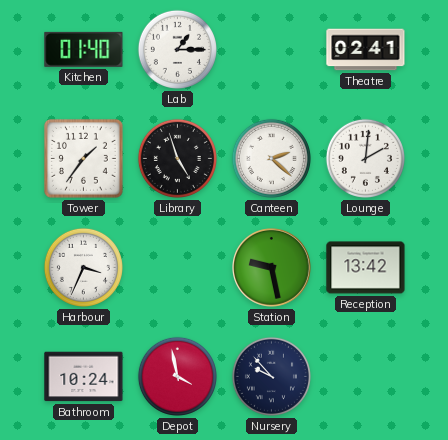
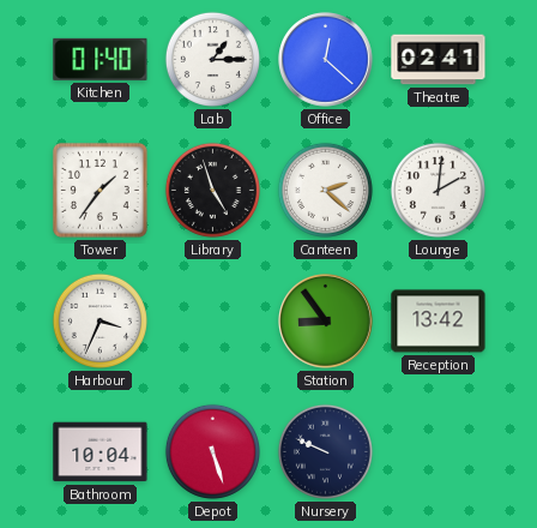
Office: none -> 12:22 (326, 60)
Station: 9:28 -> 8:54 (326, 322)
Bathroom: 10:24 -> 10:04 (101, 452)
Depot: 3:58 -> 5:27 (212, 451)
Nursery: 9:53 -> 9:49 (325, 451)
